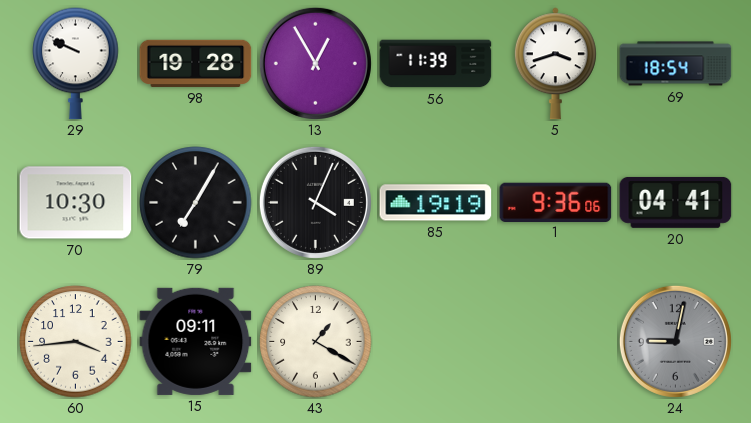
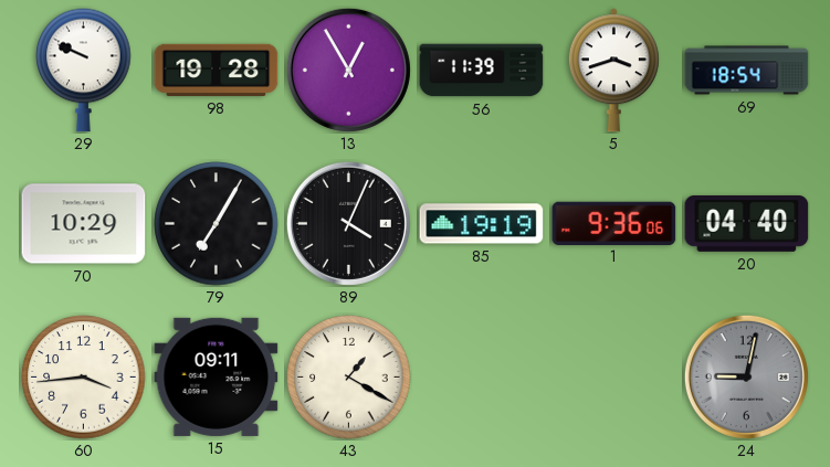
70: 10:30 -> 10:29 (84, 224)
20: 04:41 -> 04:40 (747, 223)
